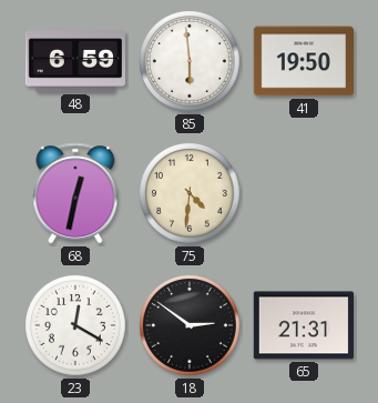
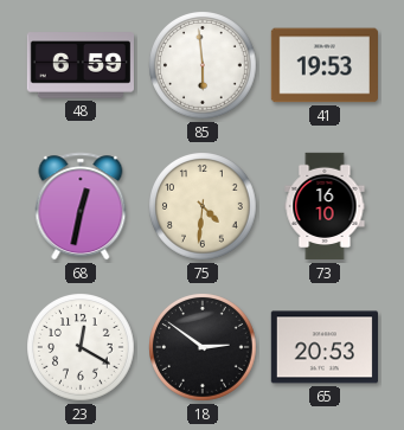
41: 19:50 -> 19:53 (323, 65)
73: none -> 16:10 (325, 206)
65: 21:31 -> 20:53 (323, 347)
